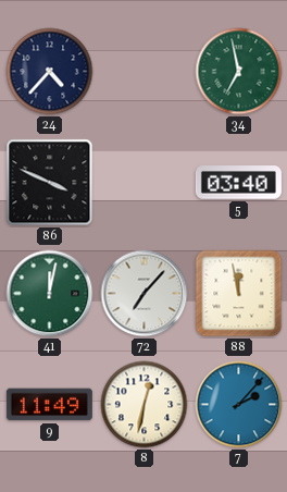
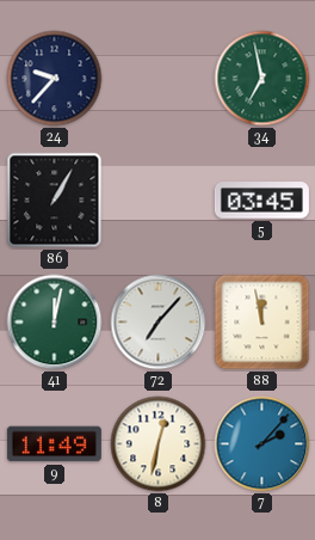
24: 4:37 -> 9:37 (55, 79)
86: 3:49 -> 1:05 (55, 201)
5: 03:40 -> 03:45 (261, 201)
